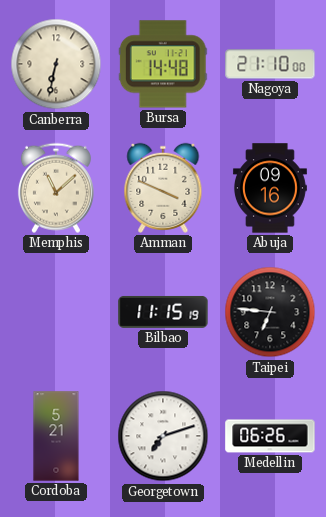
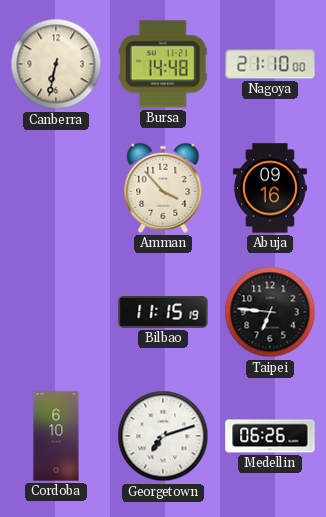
Memphis: 11:08 -> none (56, 188)
Amman: 3:49 -> 3:53 (163, 188)
Cordoba: 5:21 -> 6:10 (56, 436)
